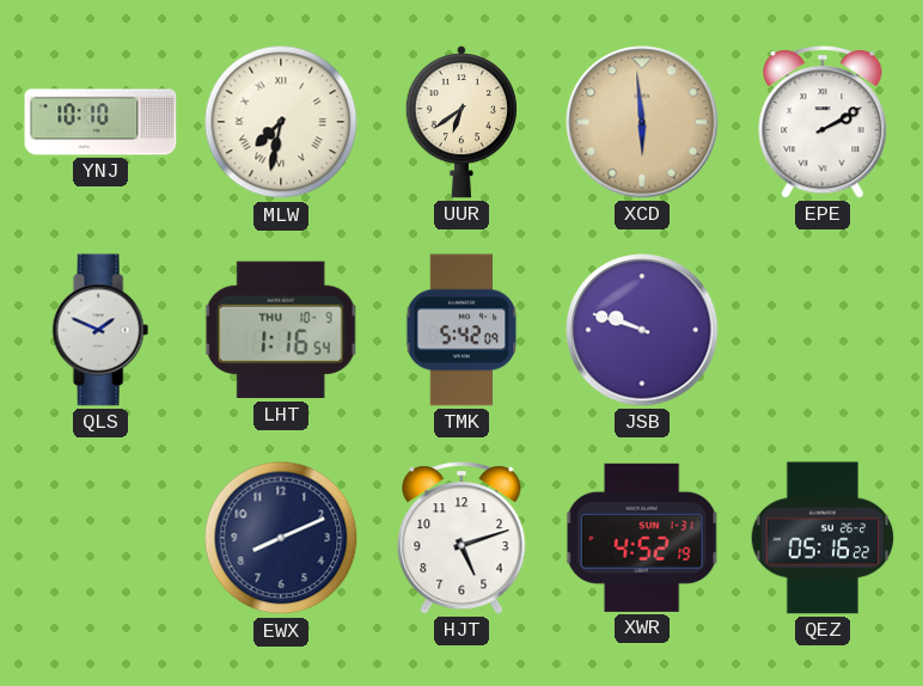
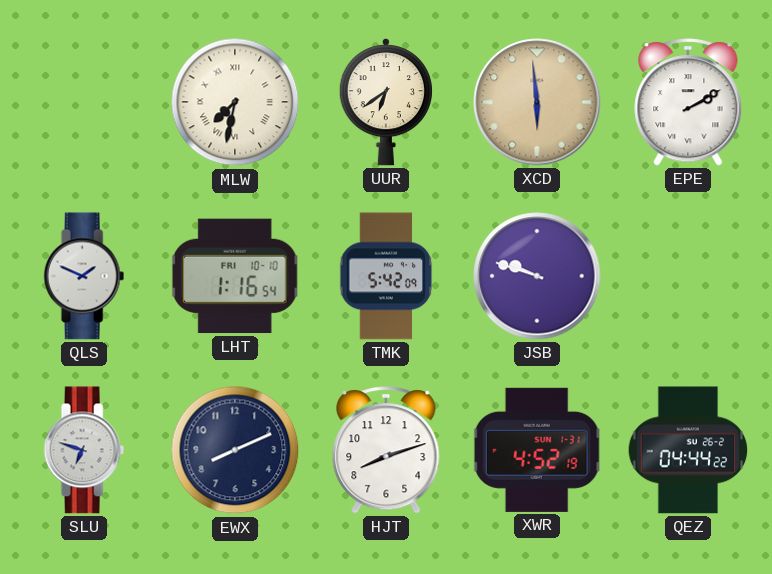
YNJ: 10:10 -> none (100, 122)
LHT date: THU 10-9 -> FRI 10-10 (235, 276)
SLU: none -> 6:48 (84, 450)
HJT: 5:12 -> 8:12 (386, 450)
QEZ: 05:16 -> 04:44 (688, 450)
